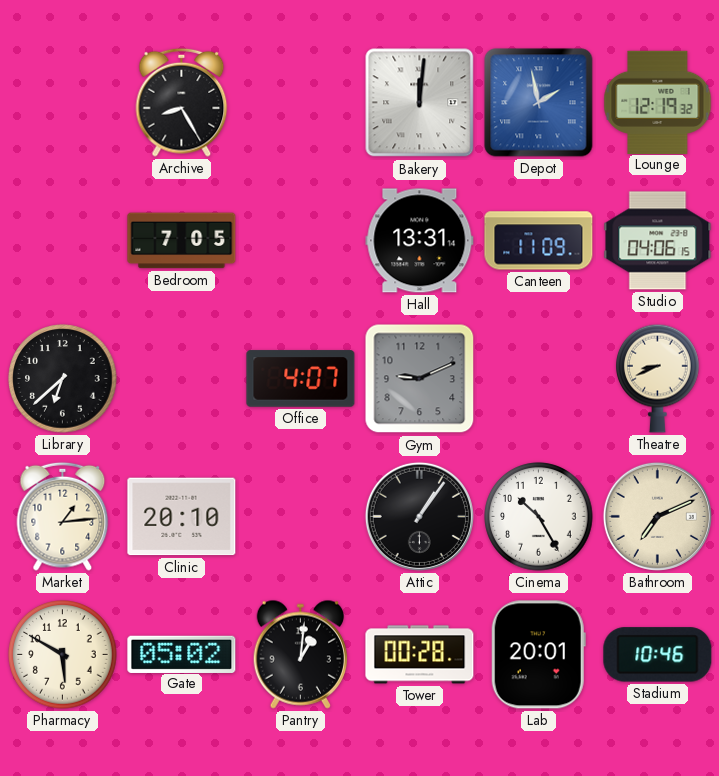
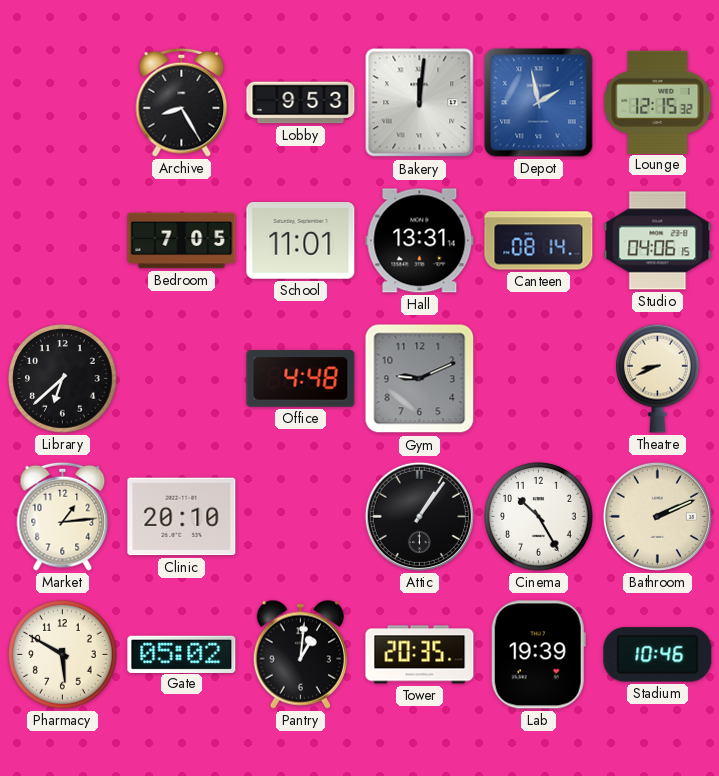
Lobby: none -> 9:53 (301, 103)
Lounge: 12:19 -> 12:15 (658, 102)
School: none -> 11:01 (301, 241)
Canteen: 11:09 -> 08:14 (539, 241)
Office: 4:07 -> 4:48 (301, 379)
Bathroom: 7:11 -> 2:11 (657, 516)
Tower: 00:28 -> 20:35 (420, 655)
Lab: 20:01 -> 19:39 (538, 655)
